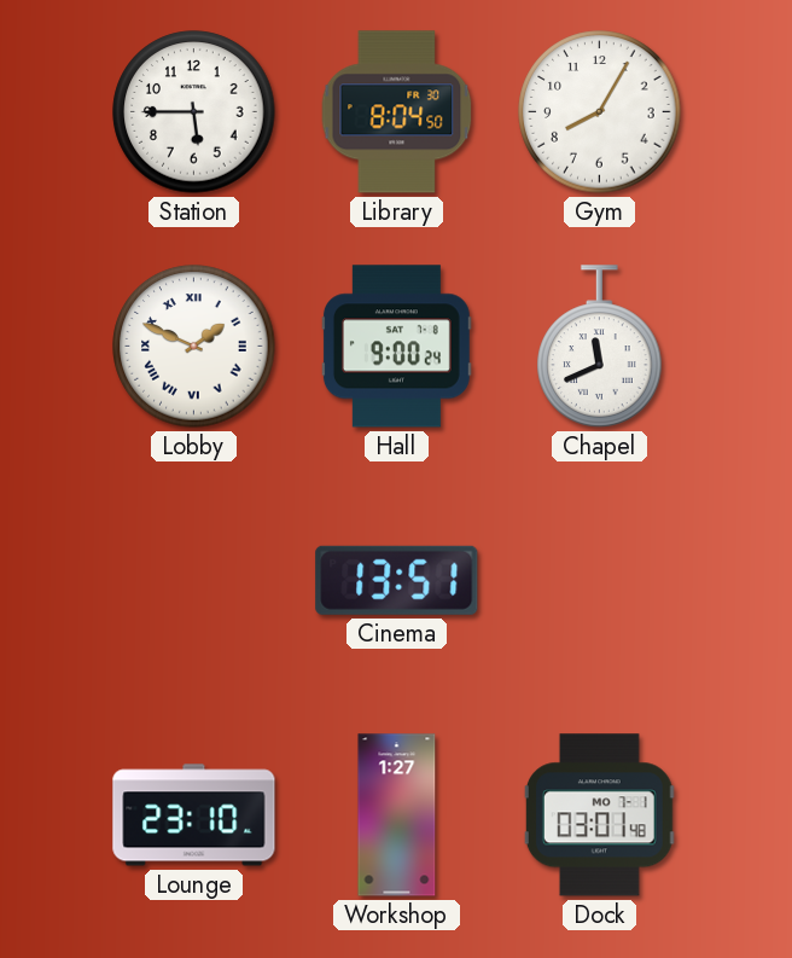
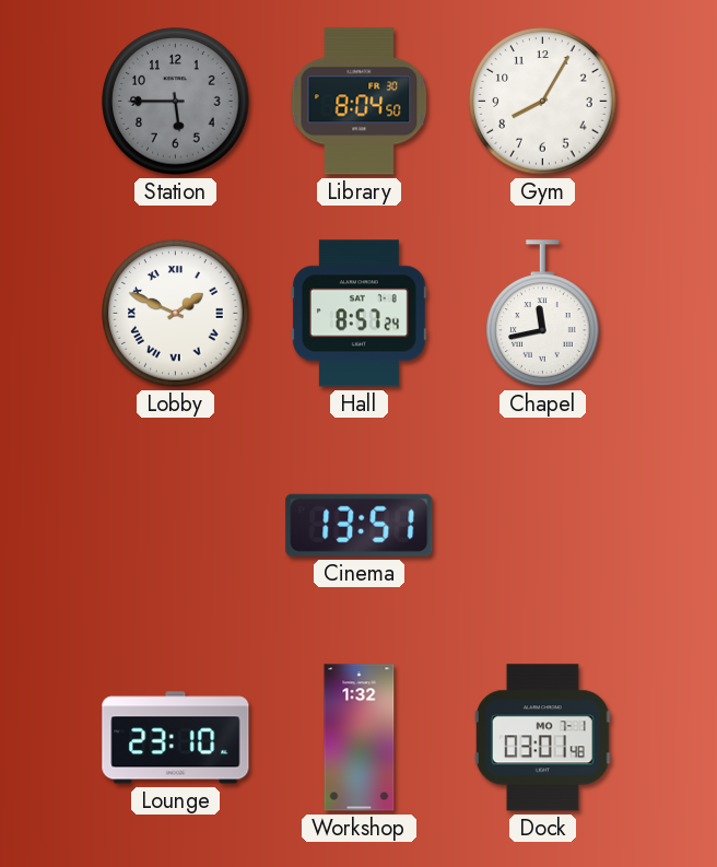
Station dial: white -> grey (176, 102)
Hall: 9:00 -> 8:57 (358, 314)
Chapel: 11:41 -> 11:43 (543, 314)
Workshop: 1:27 -> 1:32 (360, 738)
